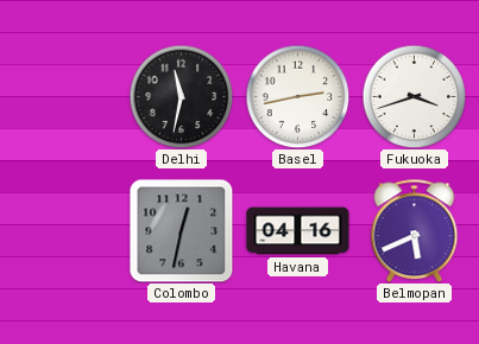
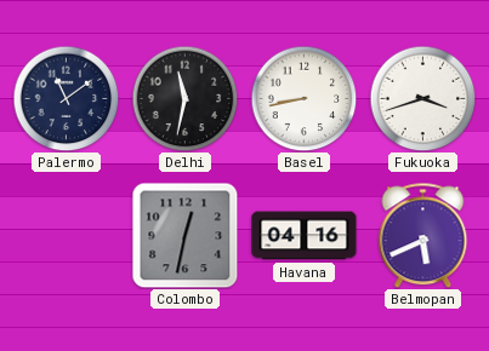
Palermo: none -> 11:09 (66, 98)
Basel: 2:43 -> 8:43 (303, 98)
